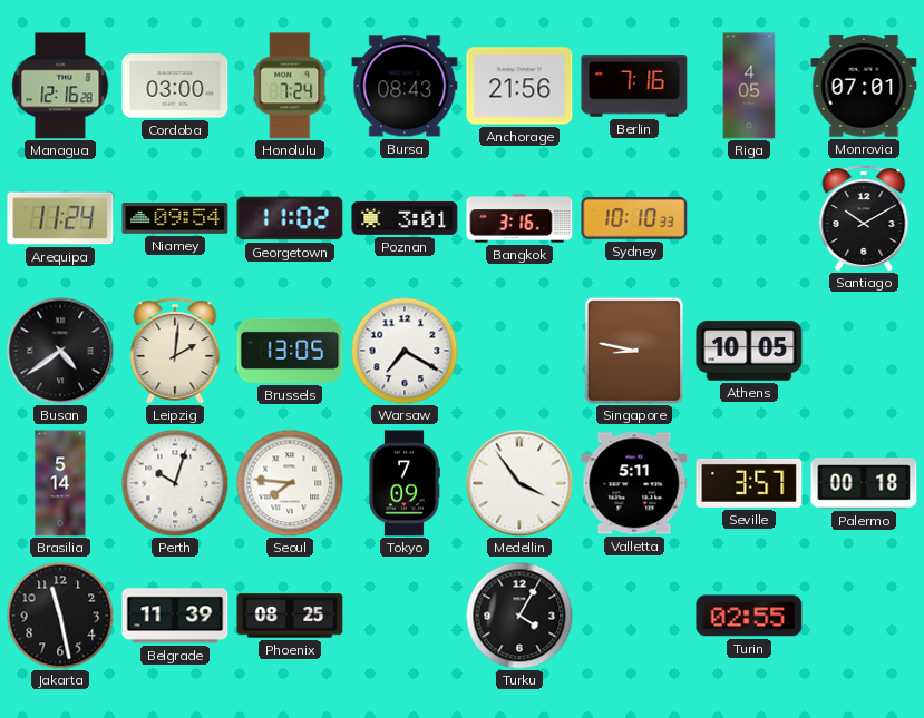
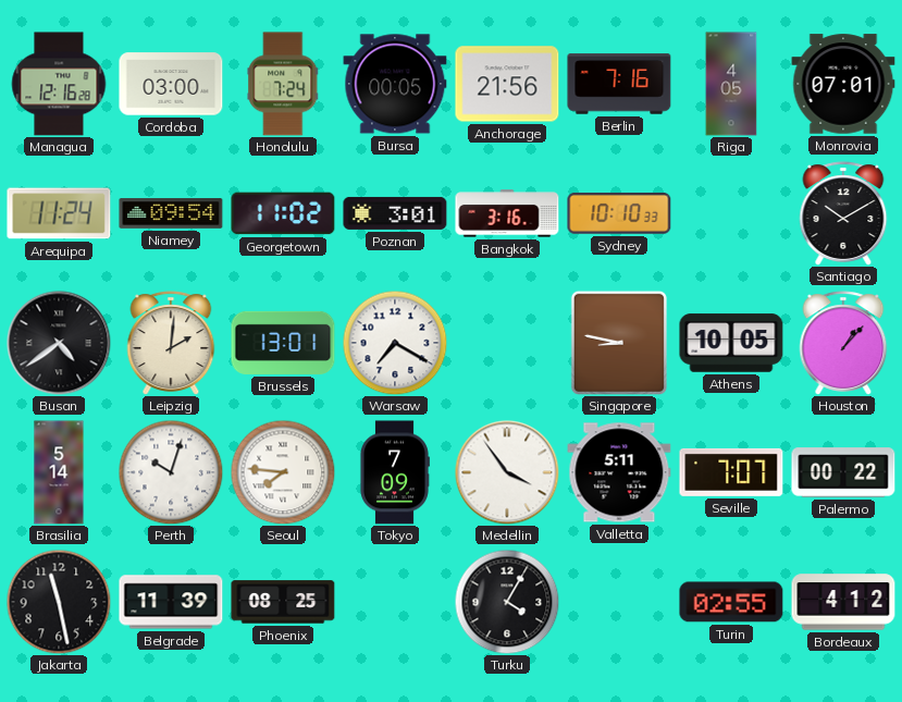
Bursa: 08:43 -> 00:05 (395, 84)
Brussels: 13:05 -> 13:01 (283, 343)
Houston: none -> 1:07 (843, 343)
Seville: 3:57 -> 7:07 (731, 472)
Palermo: 00:18 -> 00:22 (843, 472)
Bordeaux: none -> 4:12 (843, 602)
